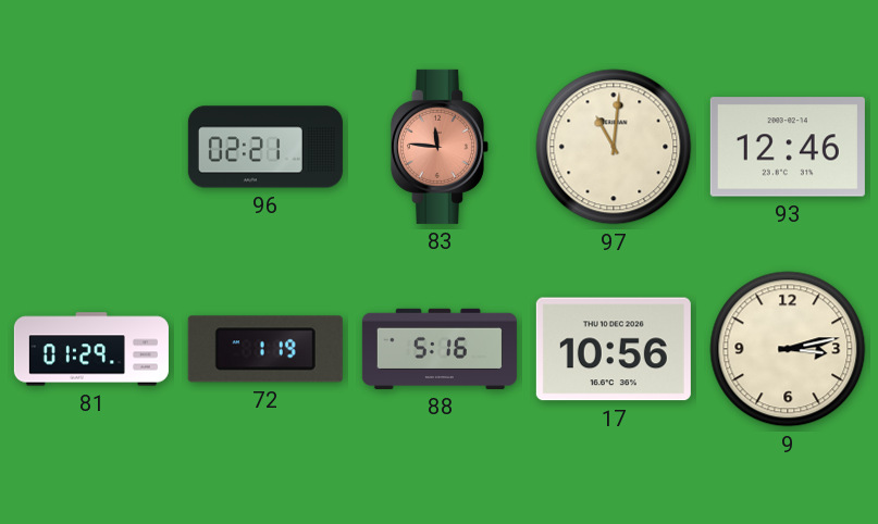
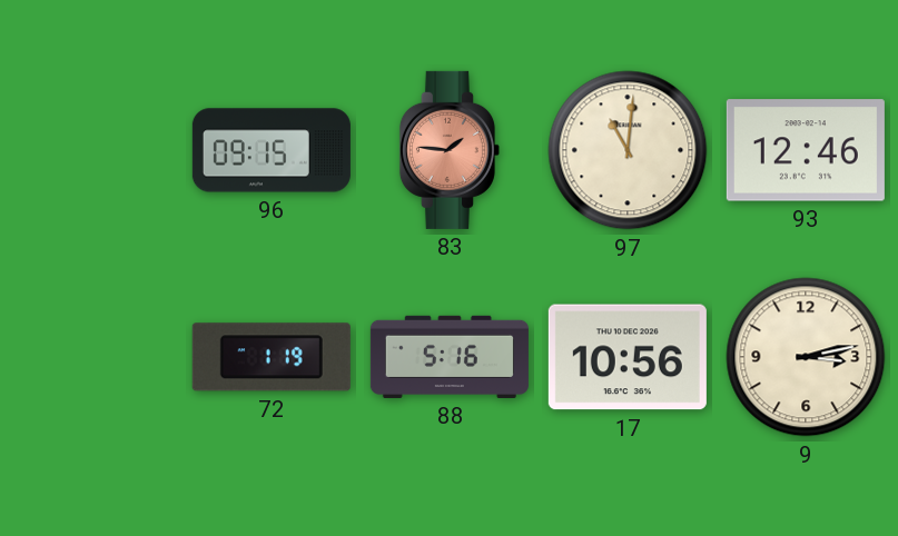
96: 02:21 -> 09:15 (272, 150)
83: 11:46 -> 1:46 (450, 150)
81: 01:29 -> none (91, 349)
